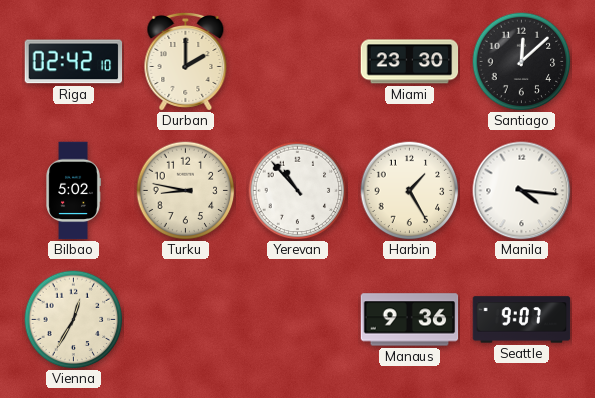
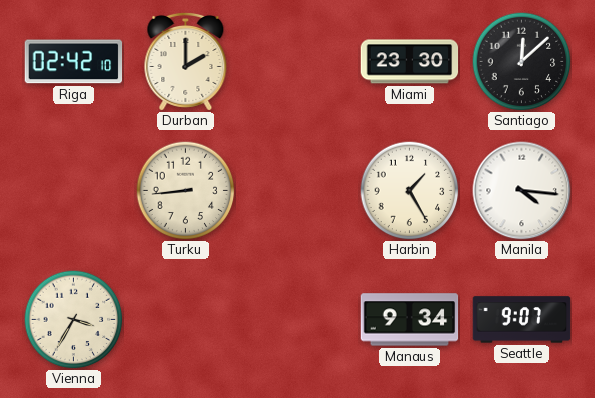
Bilbao: 5:02 -> none (73, 191)
Turku: 8:47 -> 8:44 (186, 191)
Yerevan: 10:53 -> none (298, 191)
Vienna: 12:35 -> 3:35 (74, 320)
Manaus: 9:36 -> 9:34 (410, 320)
